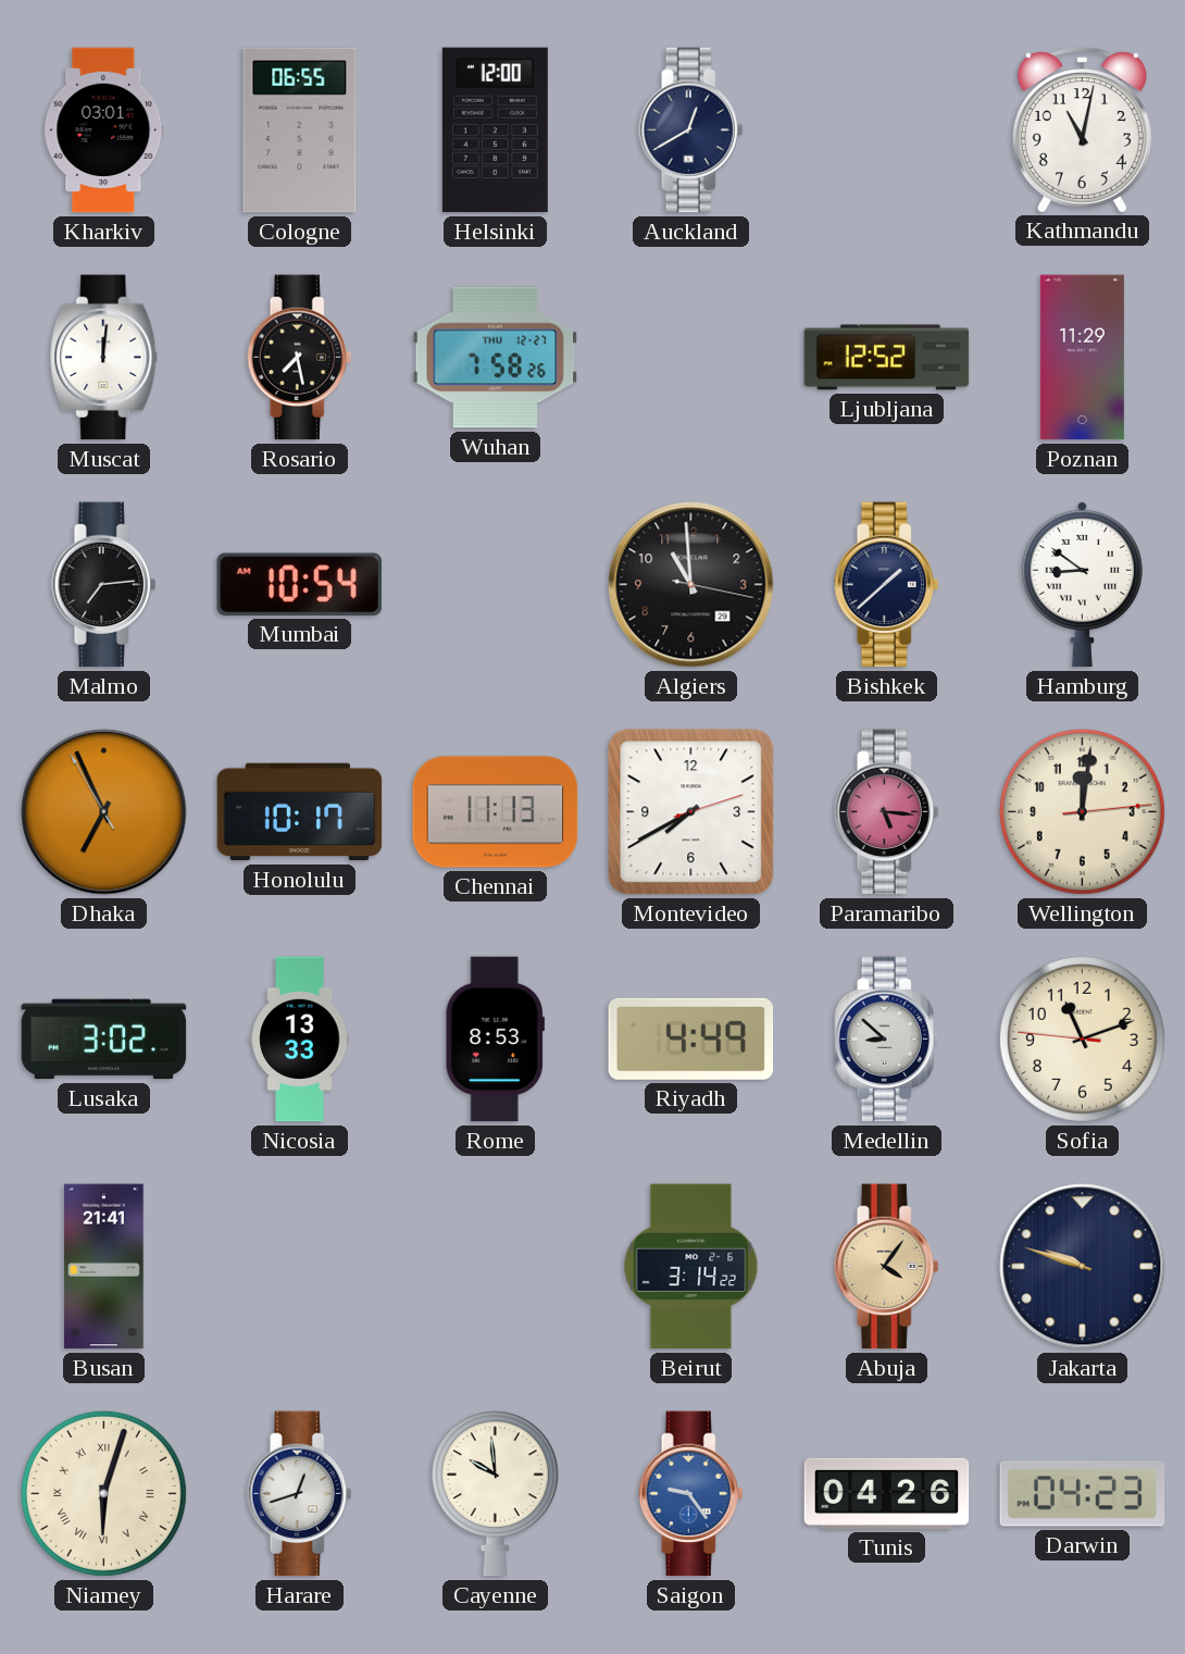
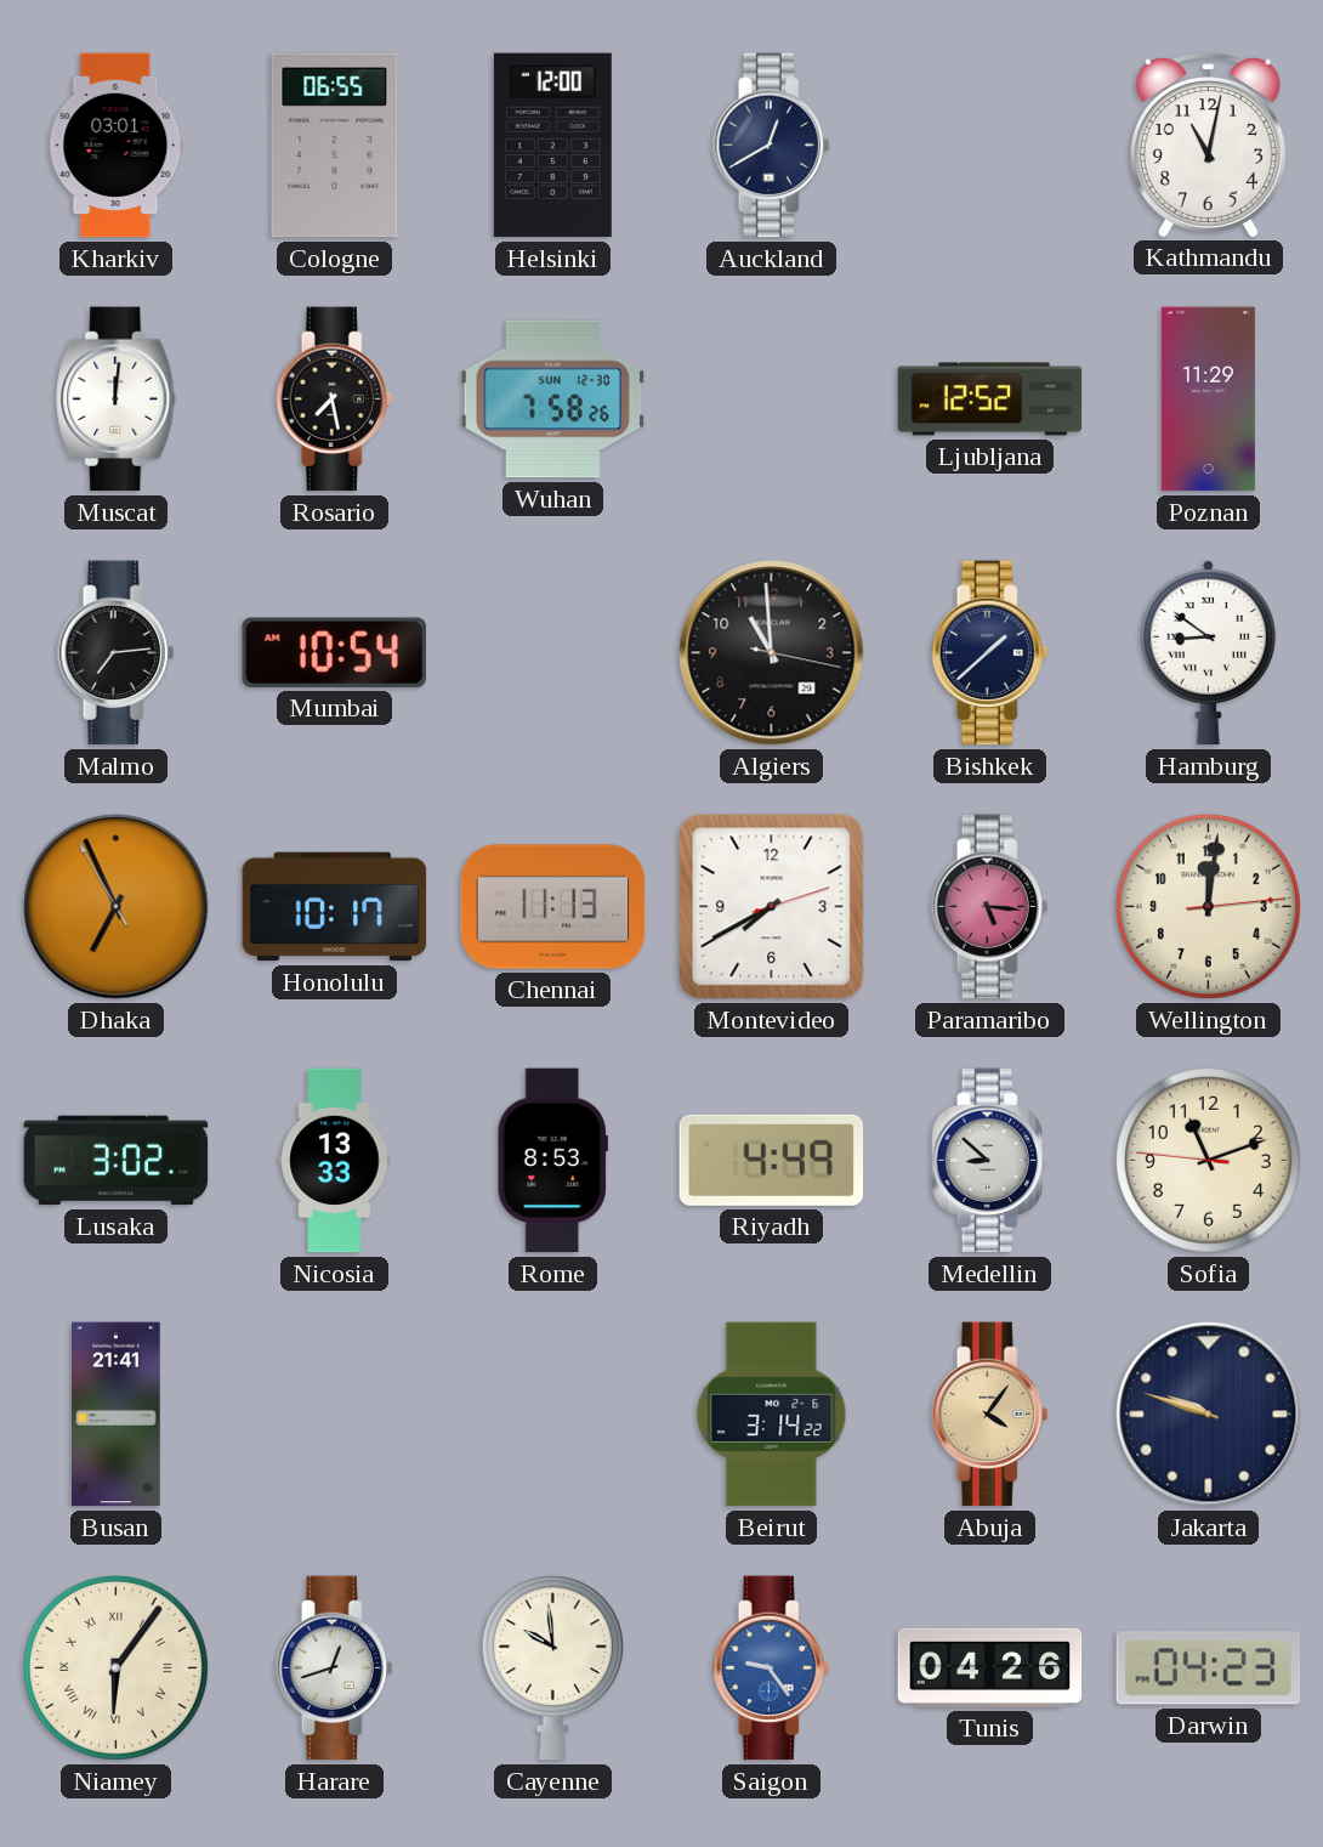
Wuhan date: THU 12-27 -> SUN 12-30 (553, 400)
Niamey: 6:03 -> 6:06 (115, 1667)
